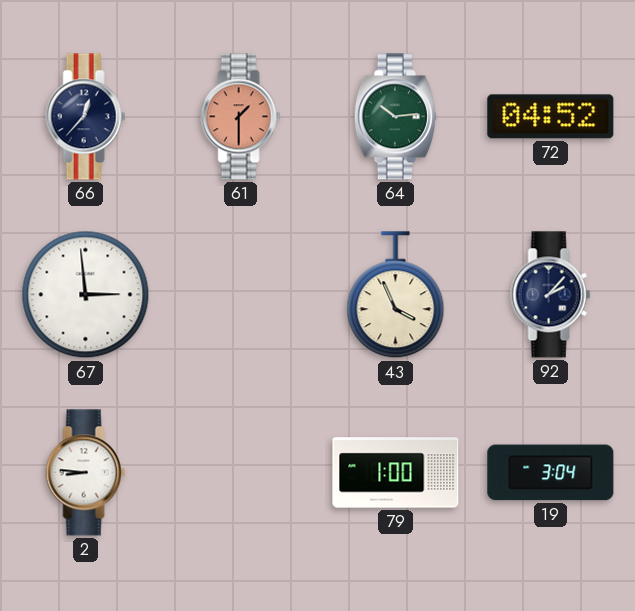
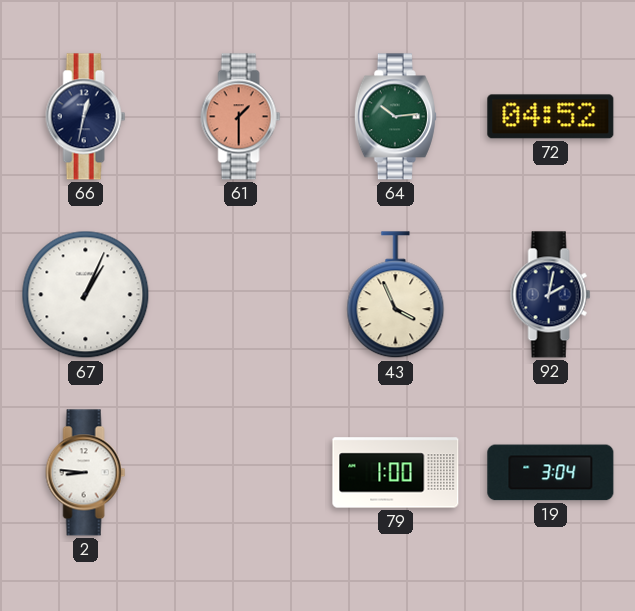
66: 12:37 -> 12:32 (86, 117)
67: 2:59 -> 1:04 (86, 295)
92: 2:07 -> 2:02 (551, 295)
